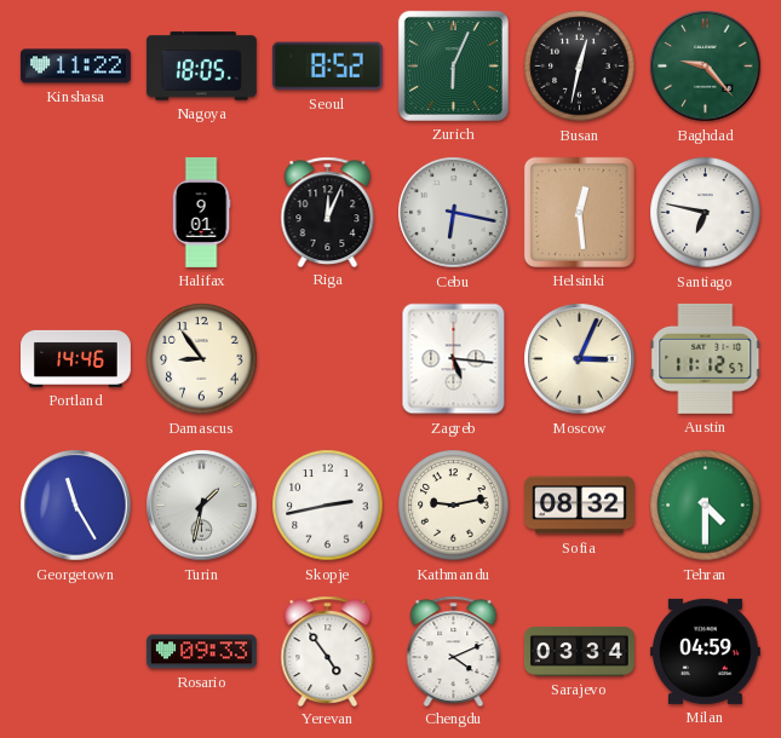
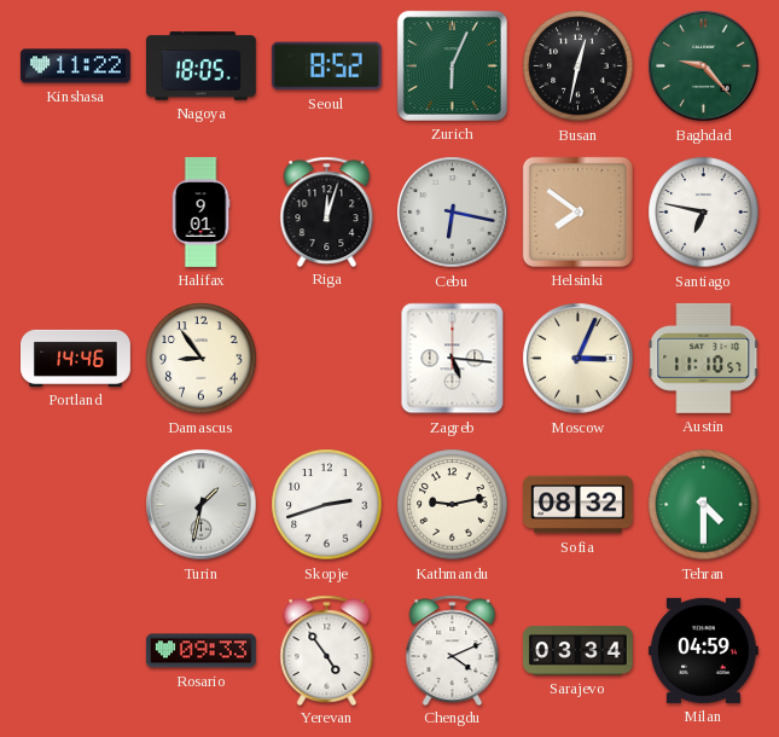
Riga: 12:04 -> 12:03 (327, 211)
Helsinki: 12:29 -> 7:51 (577, 211)
Austin: 11:12 -> 11:10 (704, 358)
Georgetown: 11:25 -> none (76, 506)
Skopje: 2:43 -> 2:42 (327, 505)
